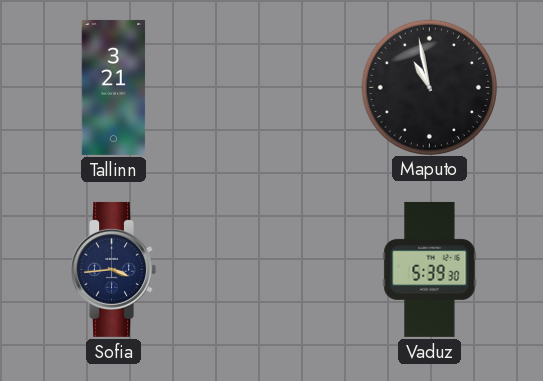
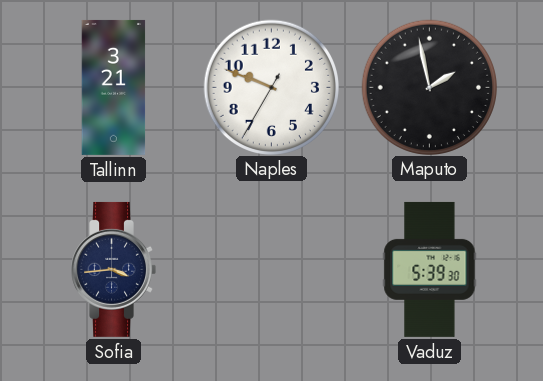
Naples: none -> 9:48 (271, 87)
Maputo: 10:58 -> 1:58 (429, 87)
